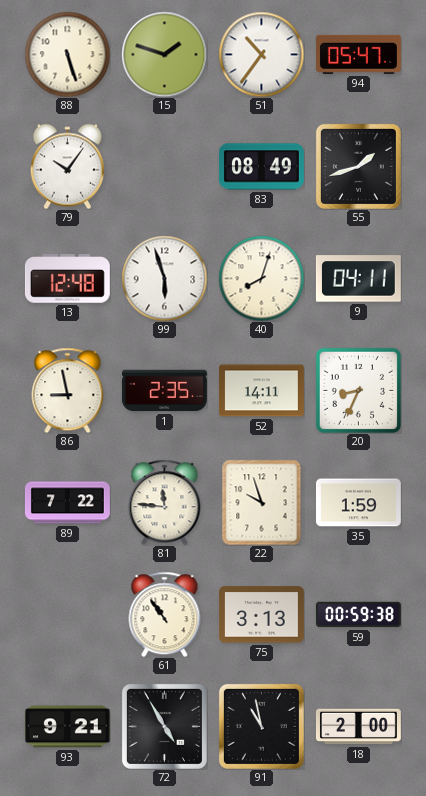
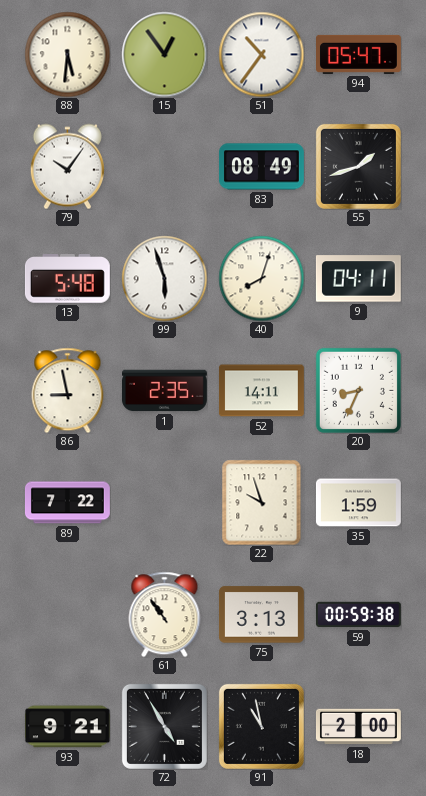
88: 5:27 -> 5:31 (67, 54)
15: 1:48 -> 12:54 (164, 54)
13: 12:48 -> 5:48 (67, 279)
81: 11:46 -> none (165, 502)
